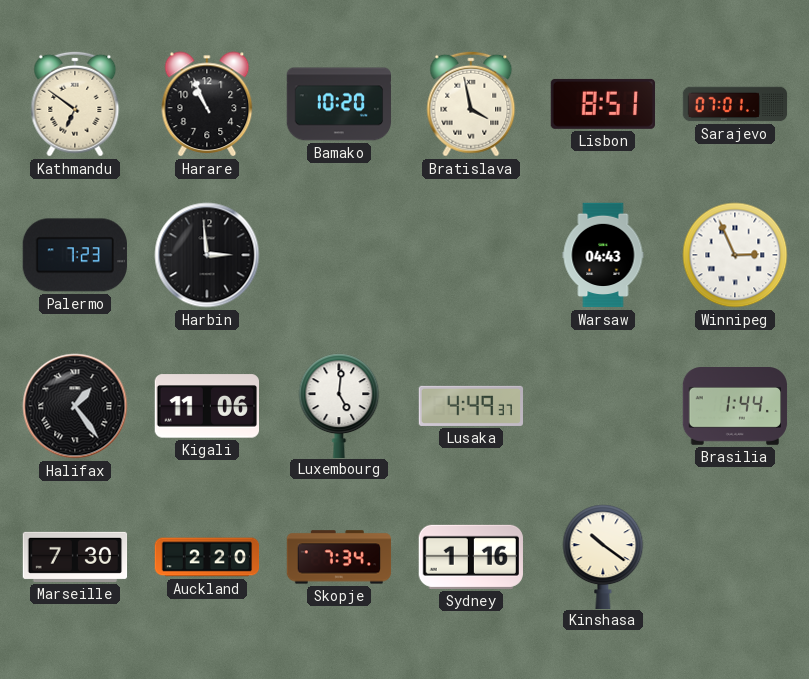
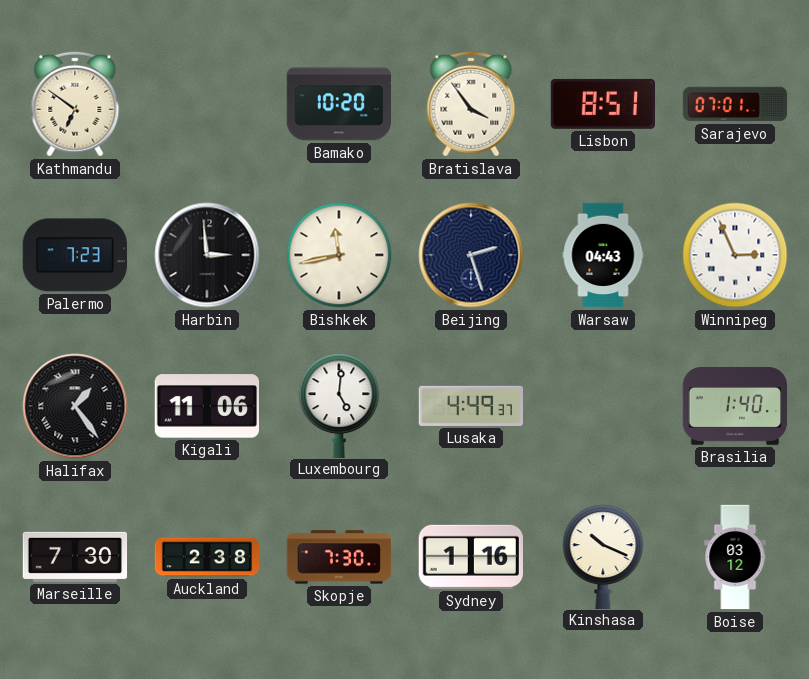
Harare: 10:56 -> none (207, 104)
Bratislava: 3:58 -> 3:54 (471, 104)
Bishkek: none -> 11:43 (339, 255)
Beijing: none -> 2:27 (471, 255)
Brasilia: 1:44 -> 1:40 (735, 407)
Auckland: 2:20 -> 2:38 (207, 557)
Skopje: 7:34 -> 7:30 (339, 557)
Kinshasa: 10:21 -> 10:19 (603, 556)
Boise: none -> 03:12 (735, 557)
